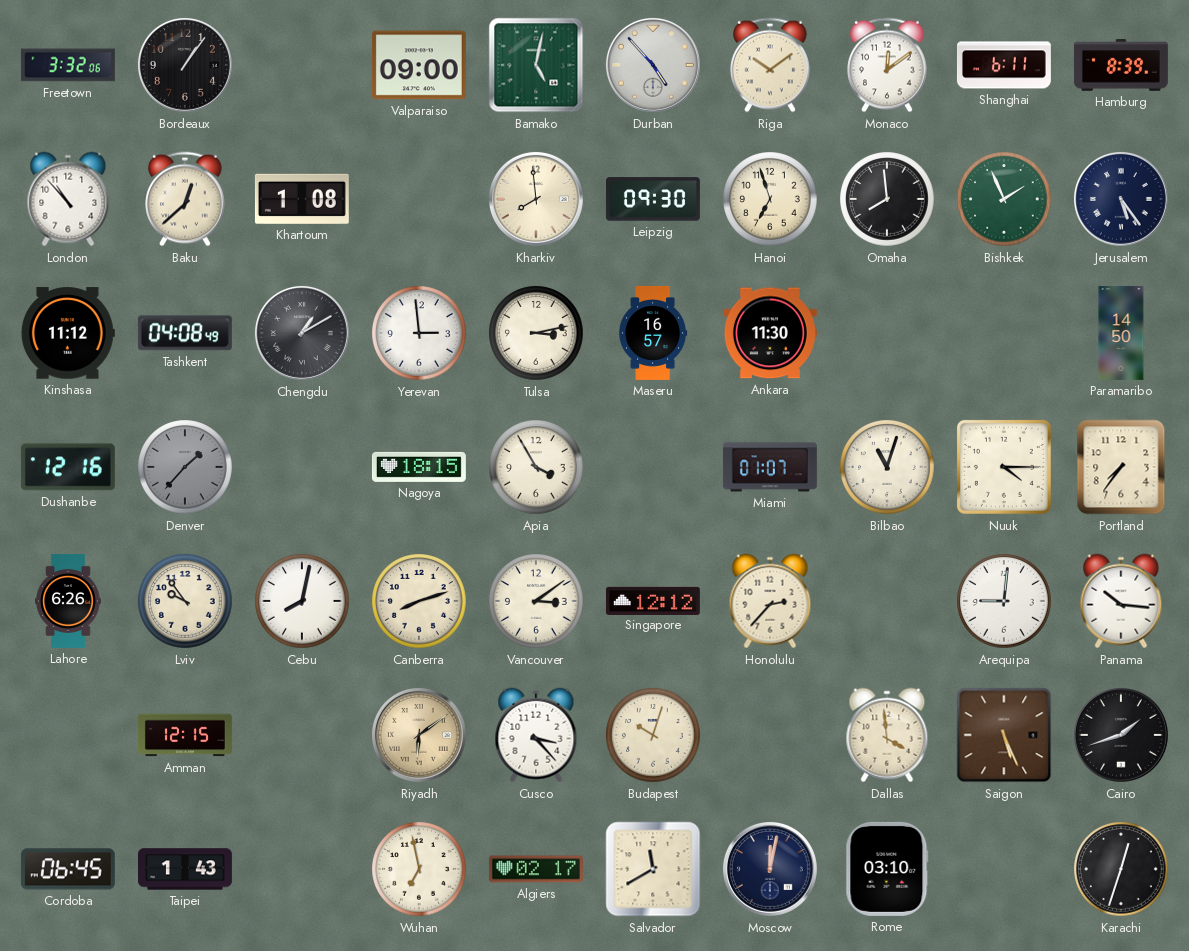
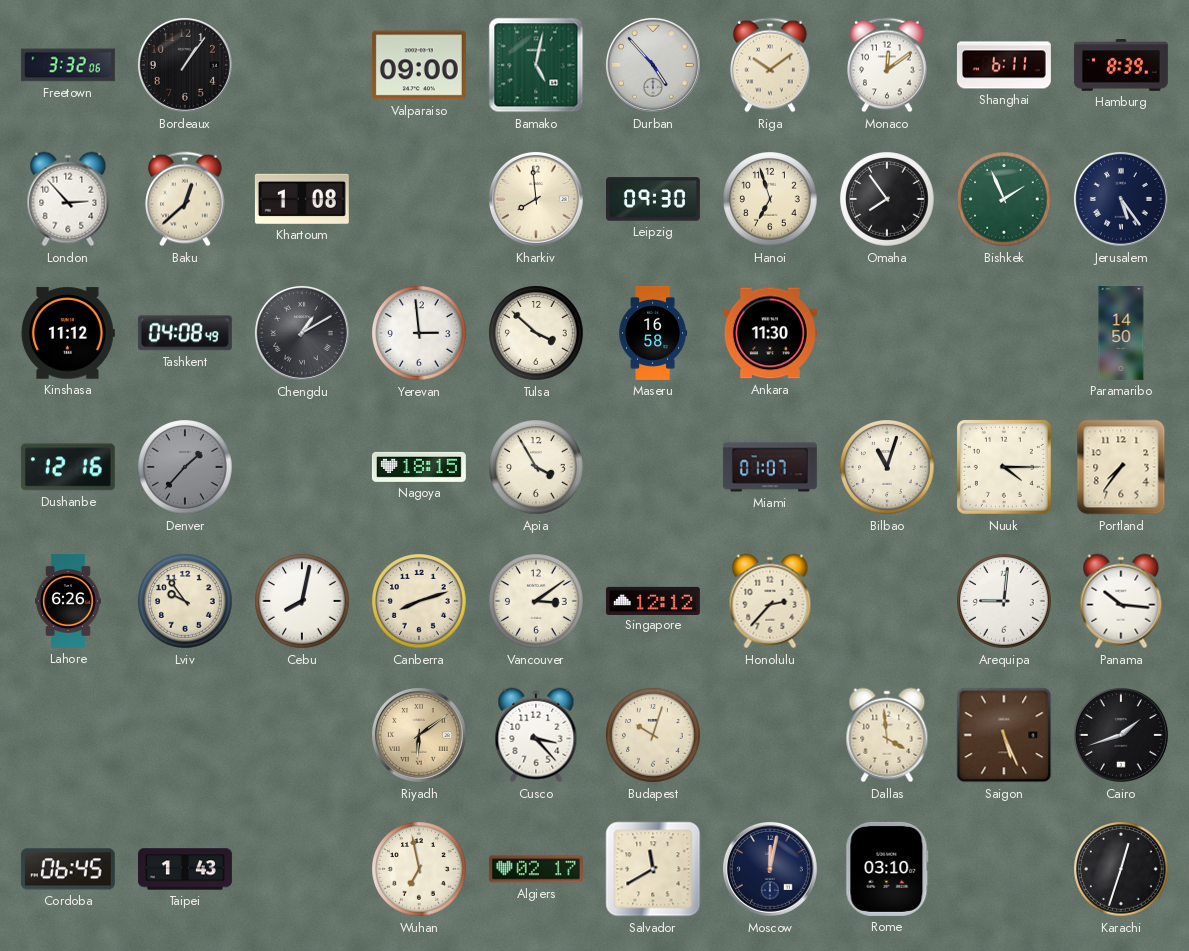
London: 10:53 -> 2:53 (68, 199)
Omaha: 7:59 -> 7:54 (887, 199)
Tulsa: 3:13 -> 3:52 (536, 333)
Maseru: 16:57 -> 16:58 (653, 333)
Amman: 12:15 -> none (185, 735)
